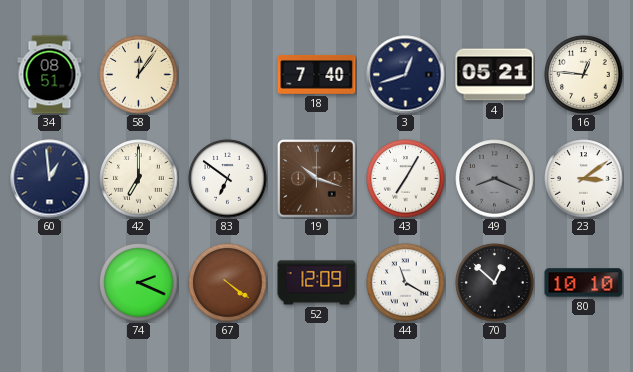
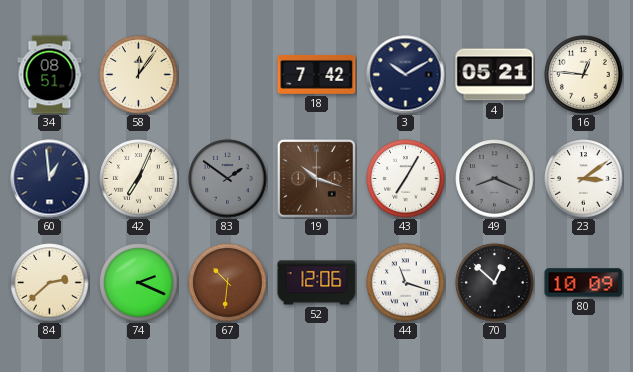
18: 7:40 -> 7:42 (317, 74)
3: 12:42 -> 10:10 (406, 75)
42: 7:00 -> 7:04 (139, 179)
83: 6:51 -> 1:51 (228, 179)
83 dial: white -> grey (228, 179)
84: none -> 2:38 (50, 283)
67: 4:21 -> 10:31 (228, 283)
52: 12:09 -> 12:06 (317, 283)
44: 11:20 -> 11:18 (406, 283)
80: 10:10 -> 10:09 (584, 283)
